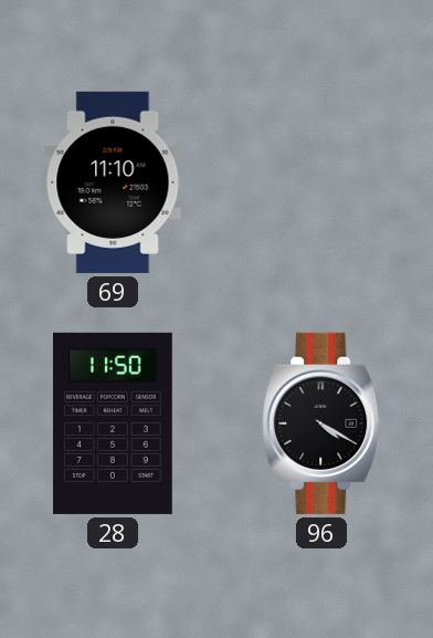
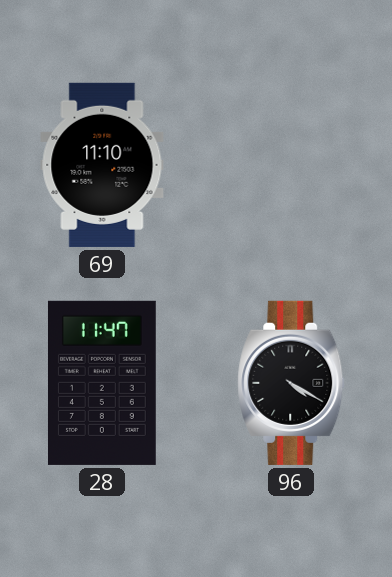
28: 11:50 -> 11:47 (102, 383)
